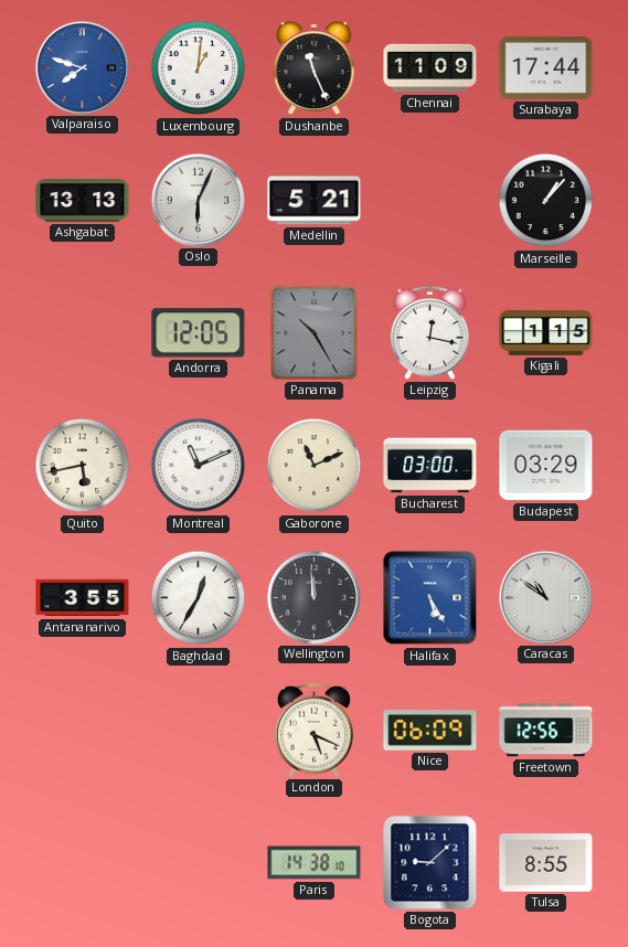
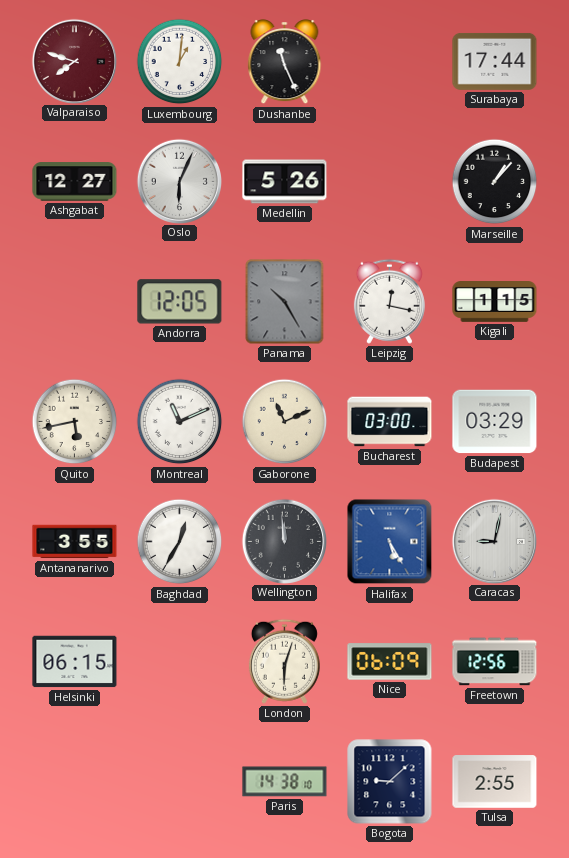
Valparaiso dial: blue -> burgundy (74, 61)
Chennai: 11:09 -> none (430, 68)
Ashgabat: 13:13 -> 12:27 (75, 182)
Medellin: 5:21 -> 5:26 (285, 182)
Caracas: 10:51 -> 9:02 (494, 541)
Helsinki: none -> 06:15 (75, 662)
London: 5:19 -> 6:03 (284, 661)
Tulsa: 8:55 -> 2:55 (495, 782)
